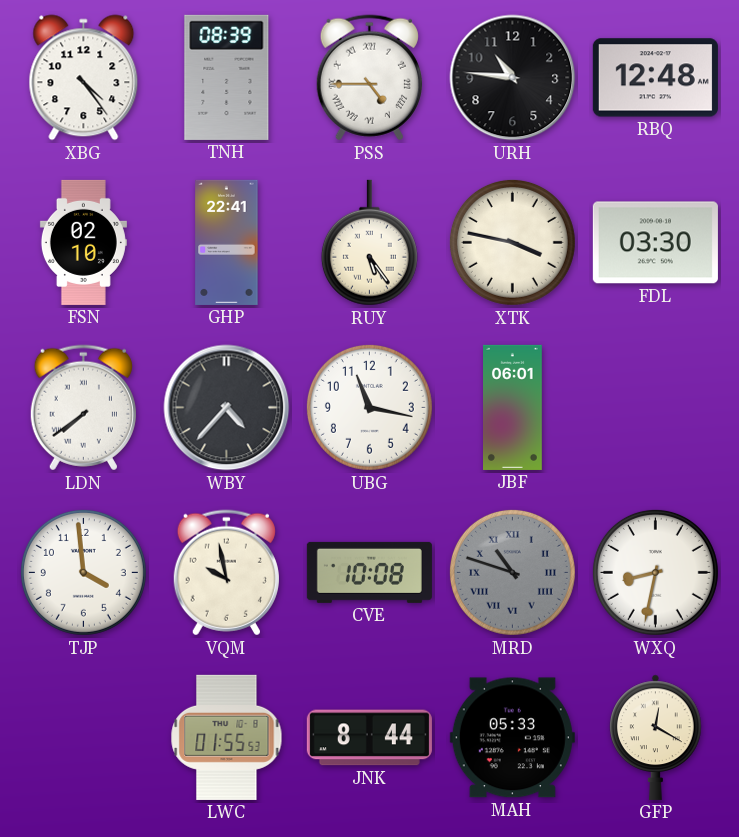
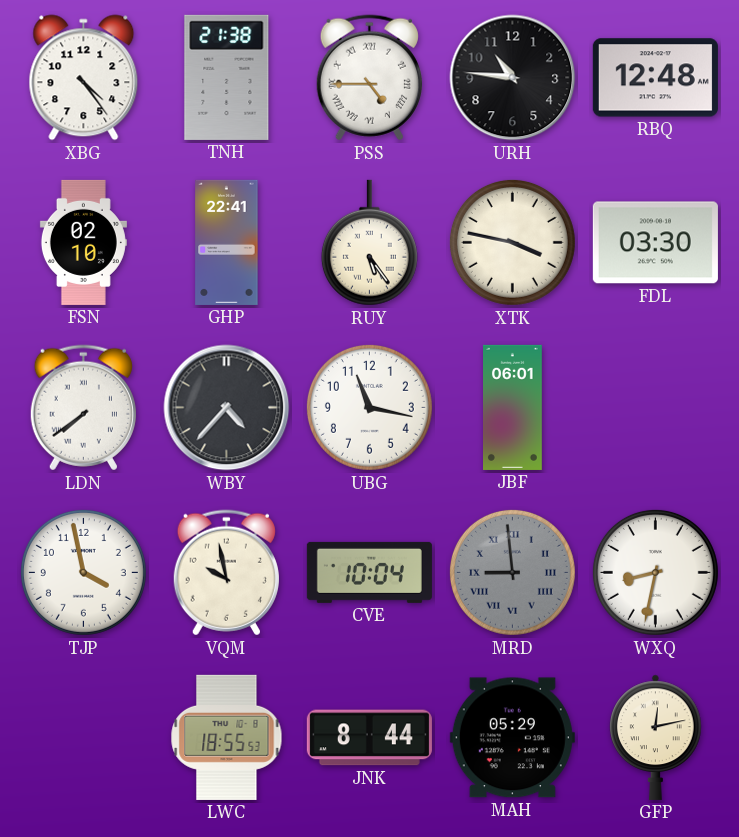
TNH: 08:39 -> 21:38 (227, 77)
TJP: 3:59 -> 3:58 (83, 572)
CVE: 10:08 -> 10:04 (369, 572)
MRD: 10:48 -> 8:59 (512, 572)
LWC: 01:55 -> 18:55 (227, 737)
MAH: 05:33 -> 05:29 (512, 738)
GFP: 12:20 -> 12:13 (656, 737)
